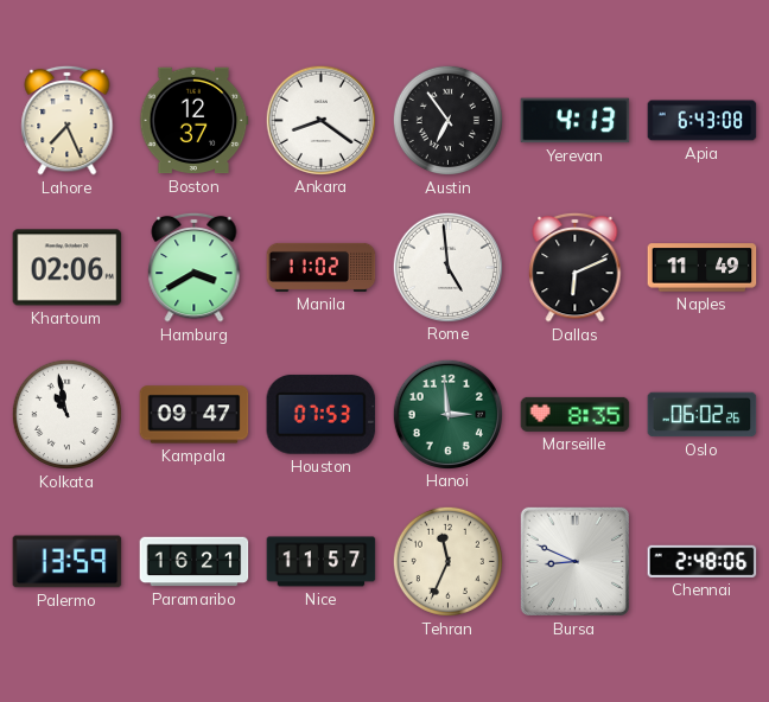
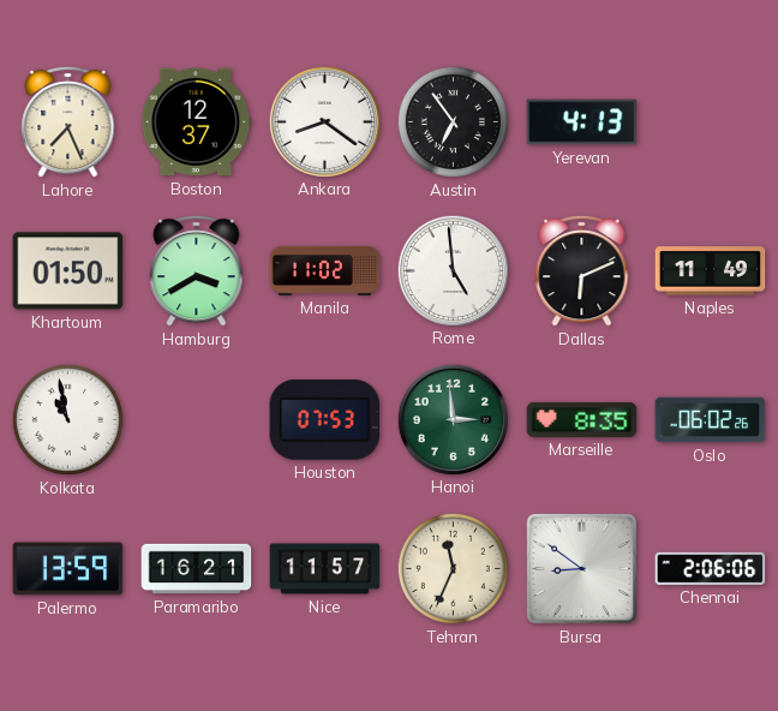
Apia: 6:43 -> none (703, 121)
Khartoum: 02:06 -> 01:50 (68, 271)
Kampala: 09:47 -> none (195, 415)
Bursa: 8:49 -> 8:51 (581, 568)
Chennai: 2:48 -> 2:06 (711, 568)
